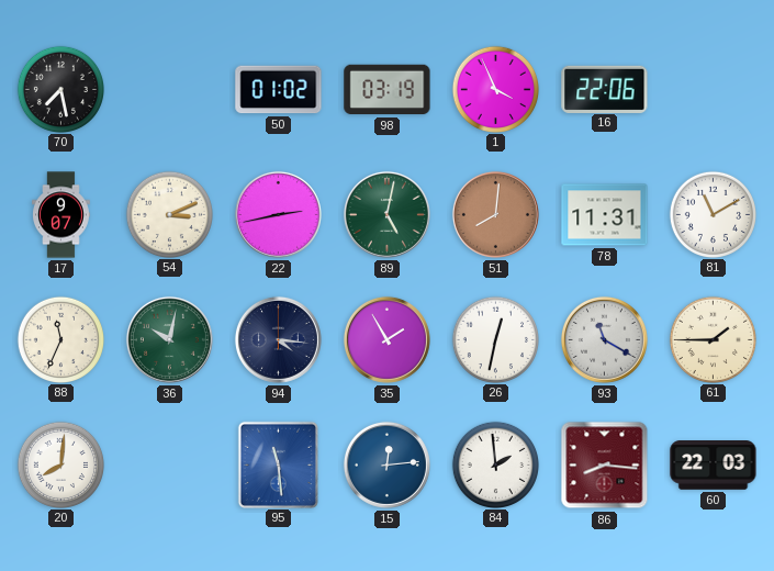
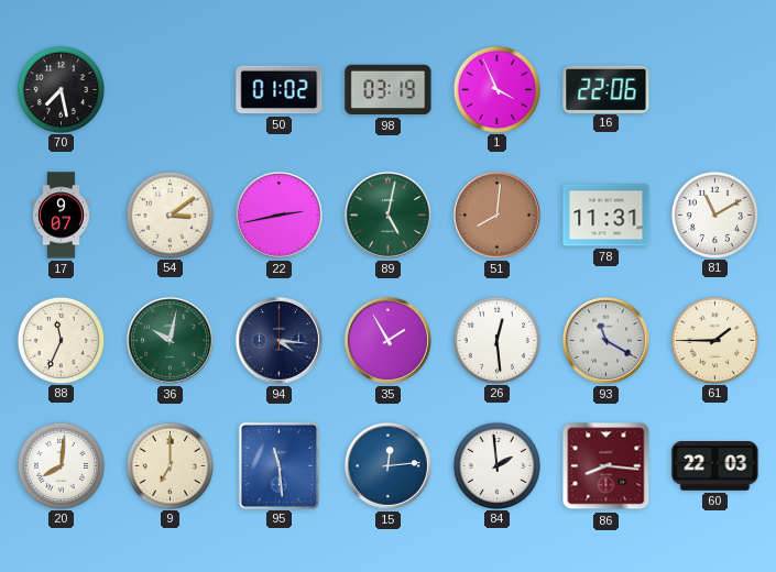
54: 3:11 -> 3:09 (170, 215)
26: 12:32 -> 12:29 (496, 340)
9: none -> 7:00 (170, 465)
